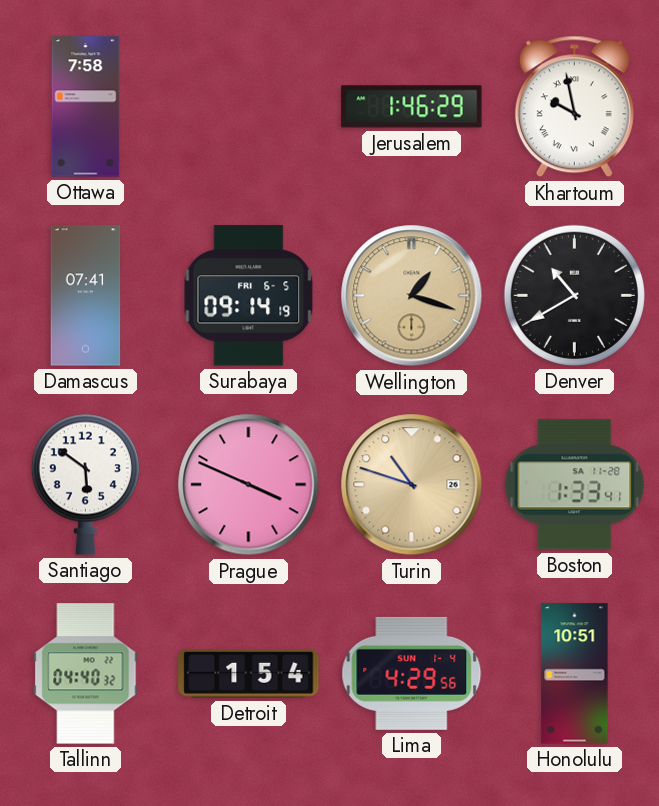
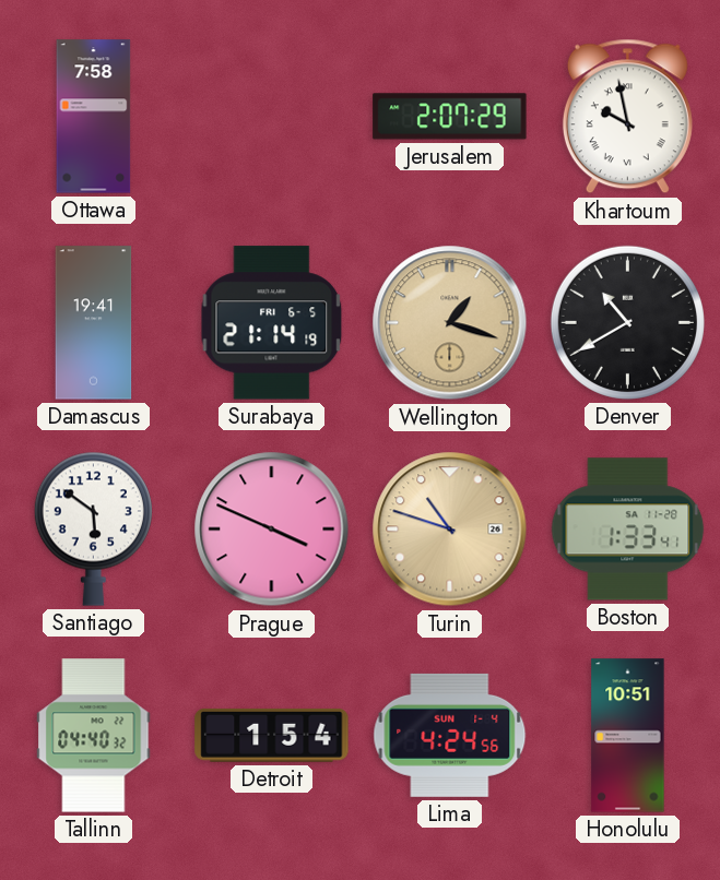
Jerusalem: 1:46 -> 2:07 (450, 117)
Damascus: 07:41 -> 19:41 (94, 323)
Surabaya: 09:14 -> 21:14 (272, 323)
Lima: 4:29 -> 4:24 (450, 735)
